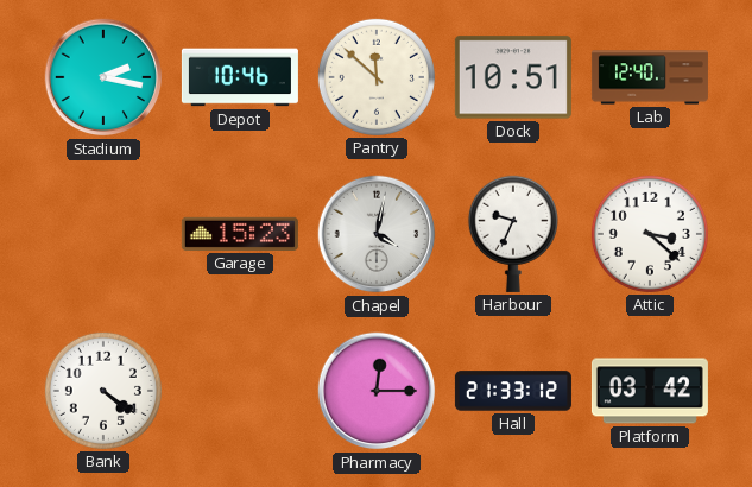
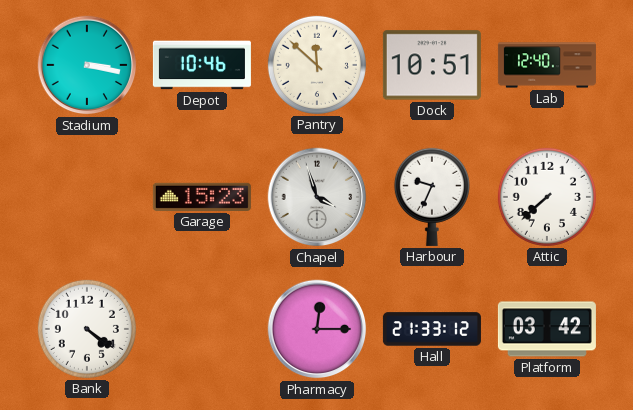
Stadium: 2:17 -> 3:17 (87, 65)
Chapel: 4:02 -> 3:57 (317, 197)
Attic: 3:22 -> 7:38 (547, 197)
